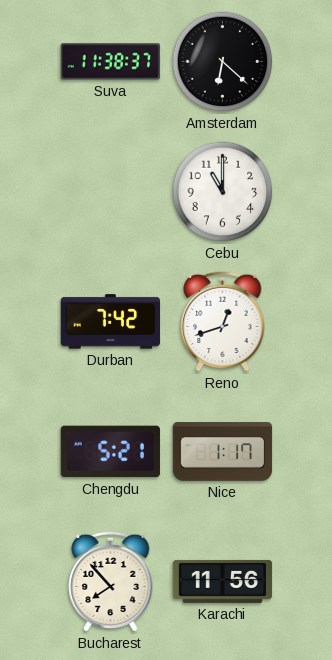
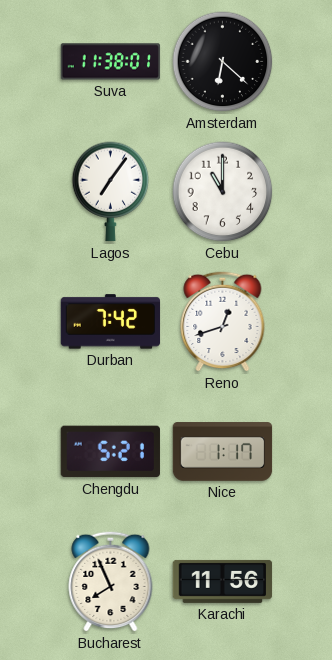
Suva: 11:38:37 -> 11:38:01 (111, 62)
Lagos: none -> 7:06 (111, 192)
Bucharest: 7:53 -> 7:56 (111, 581)
